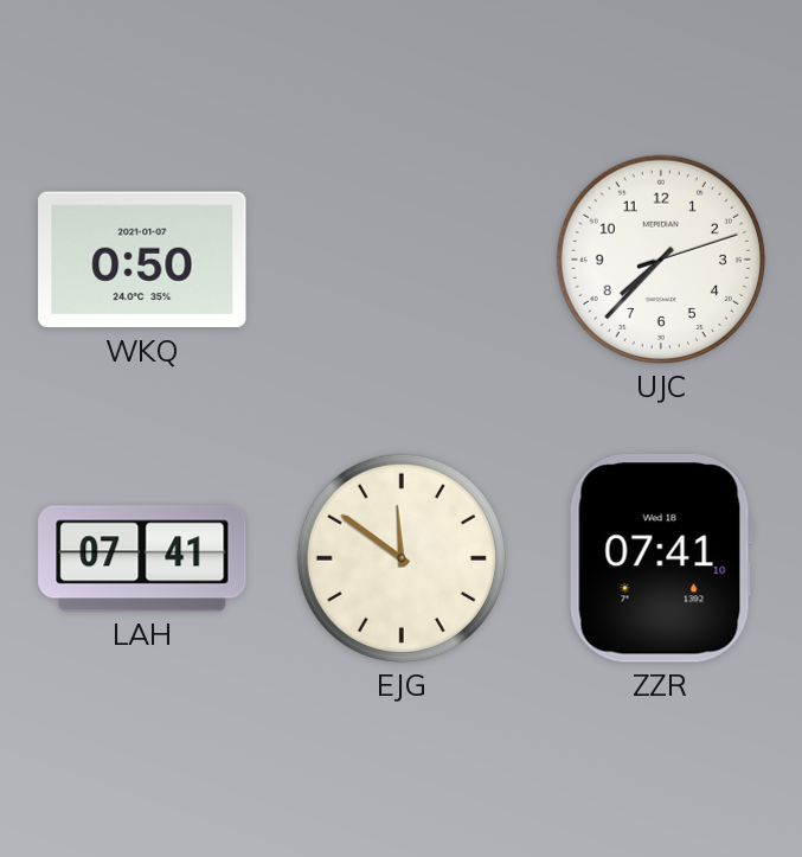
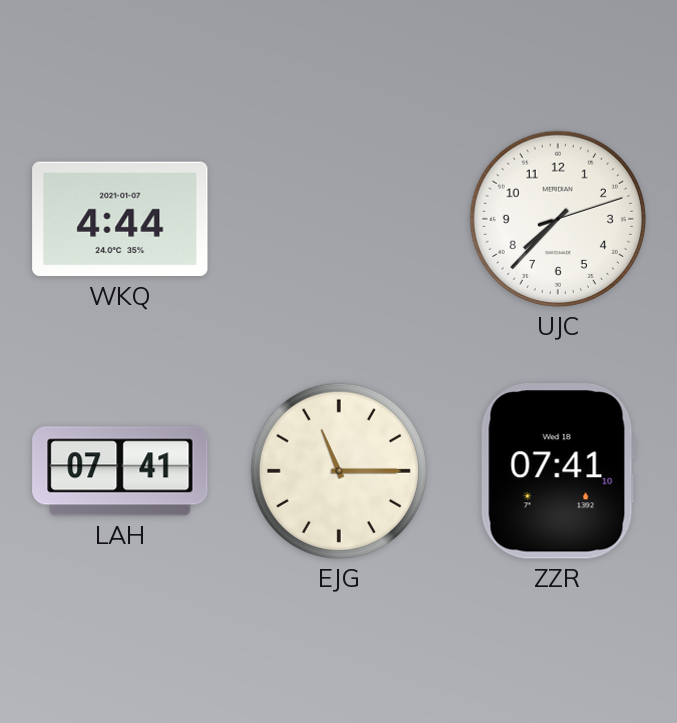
WKQ: 0:50 -> 4:44 (120, 219)
EJG: 11:51 -> 11:15 (339, 471)
